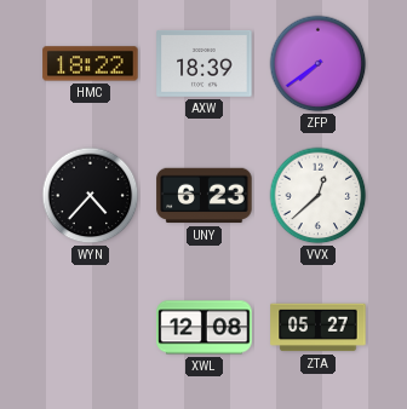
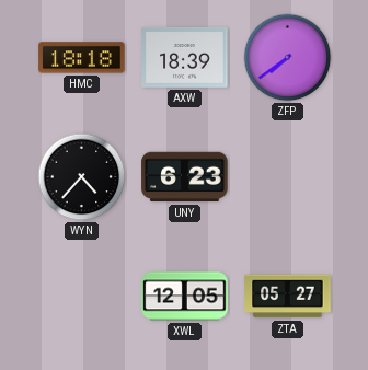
HMC: 18:22 -> 18:18 (82, 58)
VVX: 12:38 -> none (319, 196)
XWL: 12:08 -> 12:05 (185, 297)
